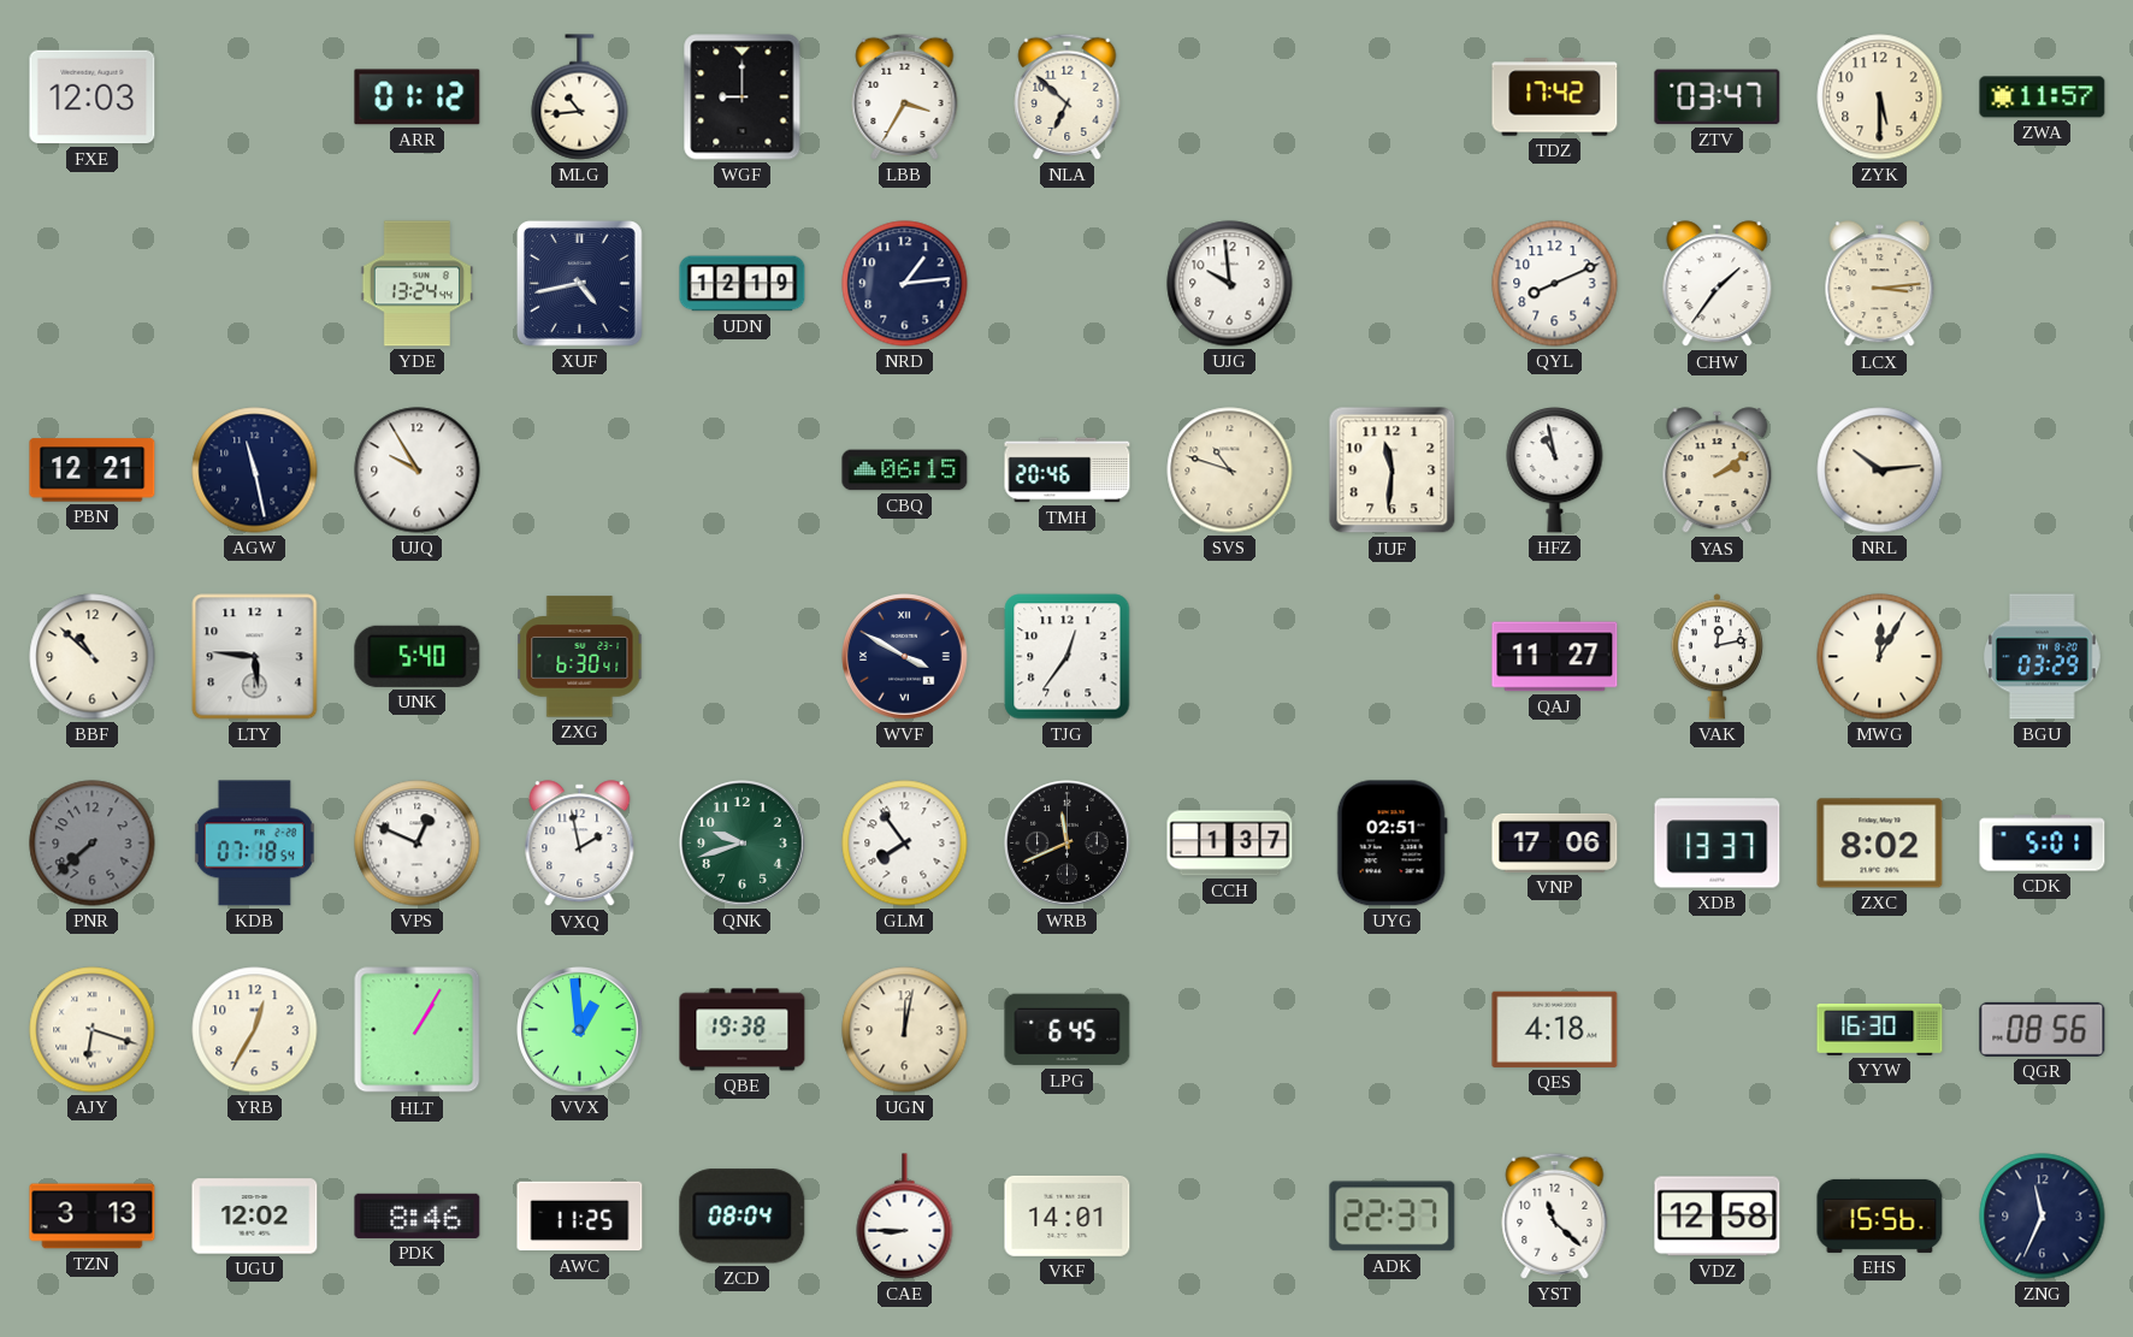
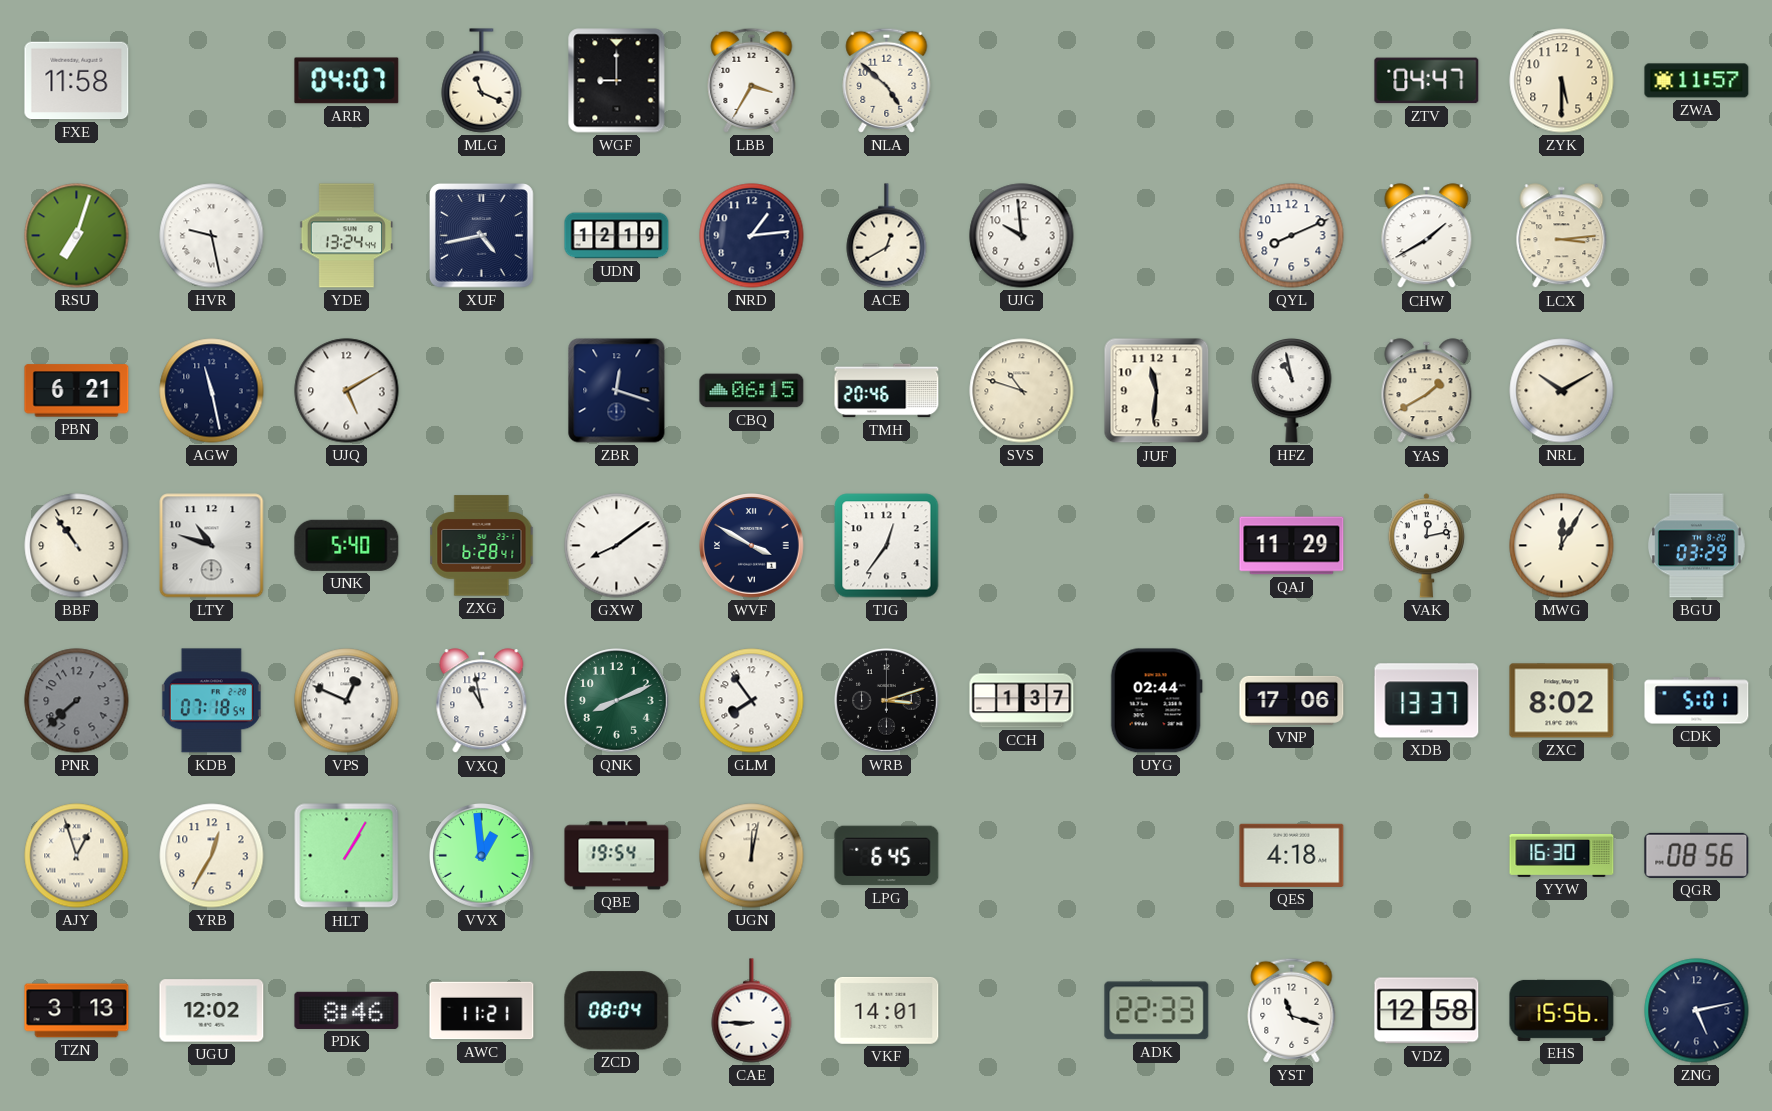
FXE: 12:03 -> 11:58 (77, 81)
ARR: 01:12 -> 04:07 (347, 81)
MLG: 10:44 -> 11:19 (482, 81)
NLA: 6:52 -> 4:52 (887, 80)
TDZ: 17:42 -> none (1555, 97)
ZTV: 03:47 -> 04:47 (1427, 81)
RSU: none -> 7:03 (77, 236)
HVR: none -> 9:28 (212, 236)
ACE: none -> 12:40 (887, 236)
CHW: 1:36 -> 1:40 (1427, 236)
PBN: 12:21 -> 6:21 (77, 391)
UJQ: 9:55 -> 5:10 (347, 391)
ZBR: none -> 12:18 (617, 391)
YAS: 2:09 -> 1:40 (1427, 391)
NRL: 10:14 -> 10:10 (1562, 391)
BBF: 10:52 -> 10:54 (77, 546)
LTY: 5:46 -> 10:48 (212, 546)
ZXG: 6:30 -> 6:28 (482, 546)
GXW: none -> 8:09 (617, 546)
QAJ: 11:27 -> 11:29 (1292, 546)
VXQ: 1:58 -> 10:58 (482, 701)
QNK: 9:42 -> 8:11 (617, 701)
WRB: 11:41 -> 3:12 (887, 701)
UYG: 02:51 -> 02:44 (1156, 701)
AJY: 6:18 -> 12:57 (77, 856)
QBE: 19:38 -> 19:54 (617, 856)
AWC: 11:25 -> 11:21 (482, 1011)
ADK: 22:37 -> 22:33 (1157, 1011)
YST: 11:22 -> 11:18 (1292, 1010)
ZNG: 11:34 -> 5:13 (1697, 1011)
